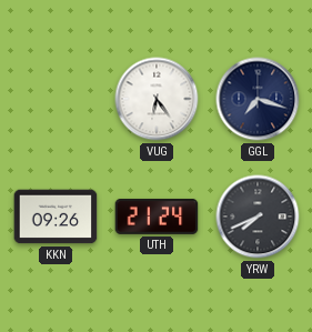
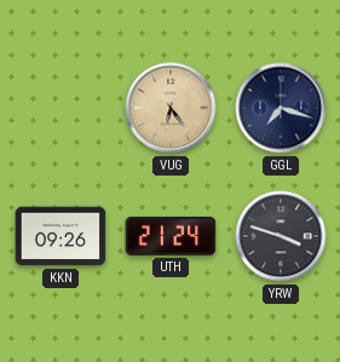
VUG dial: white -> champagne (171, 108)
YRW: 7:41 -> 3:48 (281, 236)
